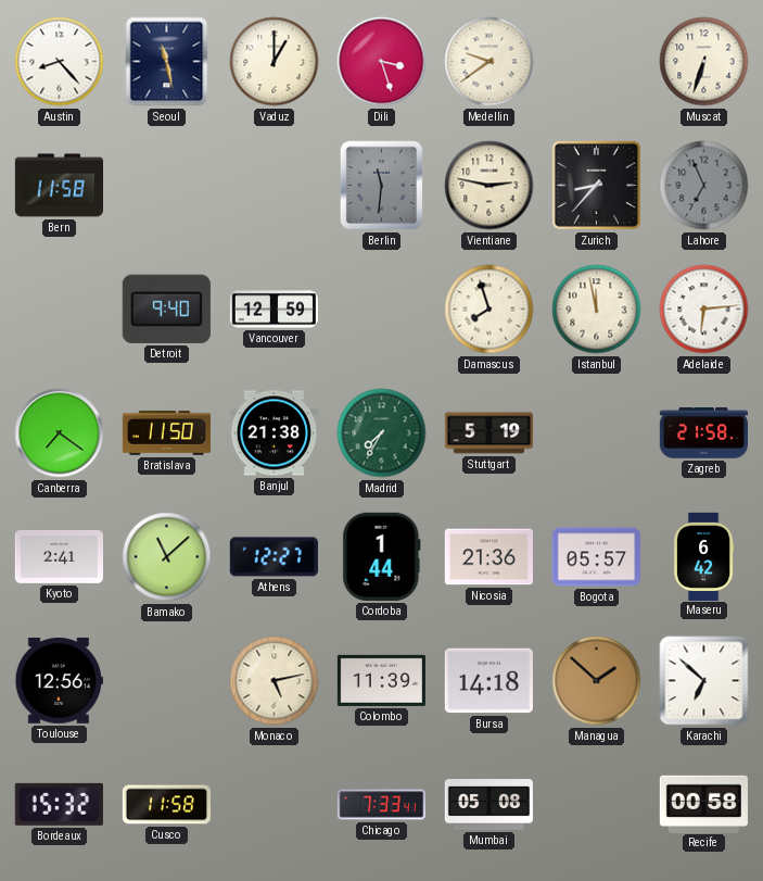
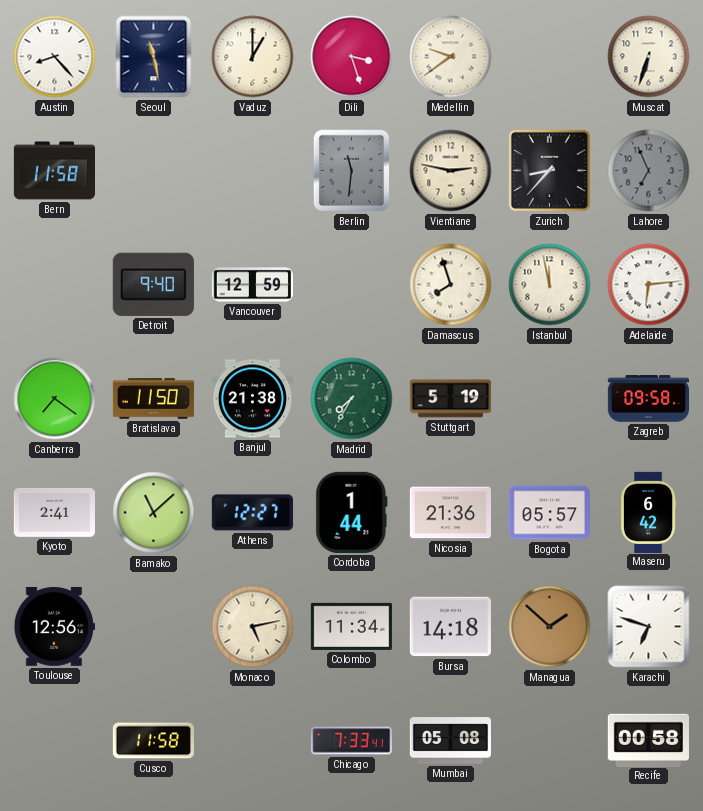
Zagreb: 21:58 -> 09:58 (648, 399)
Colombo: 11:39 -> 11:34 (351, 626)
Karachi: 6:52 -> 6:48 (649, 627)
Bordeaux: 15:32 -> none (59, 804)
